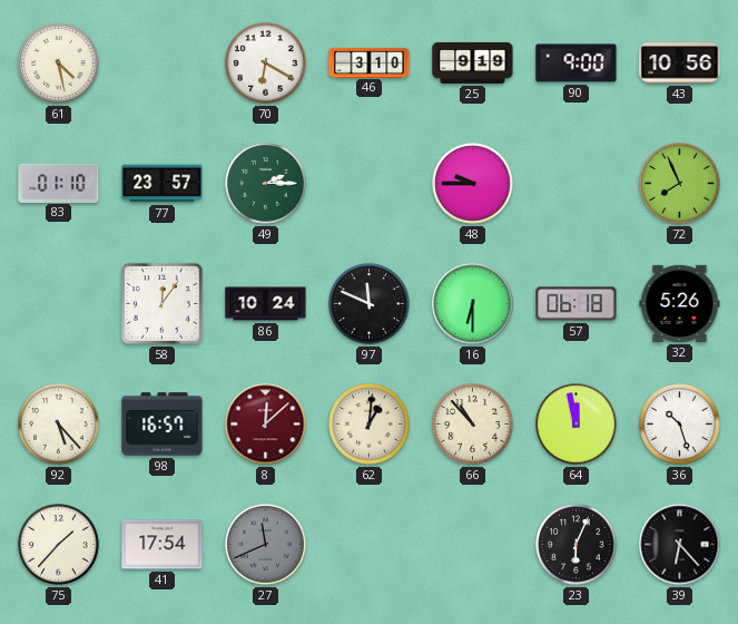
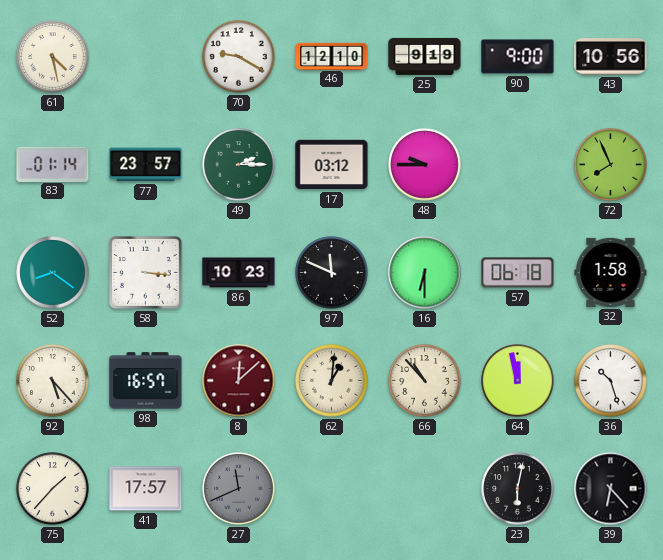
70: 6:20 -> 9:20 (239, 57)
46: 3:10 -> 12:10 (332, 56)
83: 01:10 -> 01:14 (53, 164)
17: none -> 03:12 (332, 165)
52: none -> 8:21 (53, 273)
58: 12:06 -> 3:16 (146, 273)
86: 10:24 -> 10:23 (239, 273)
32: 5:26 -> 1:58 (611, 272)
41: 17:54 -> 17:57 (146, 489)
23: 6:04 -> 6:02 (518, 489)
